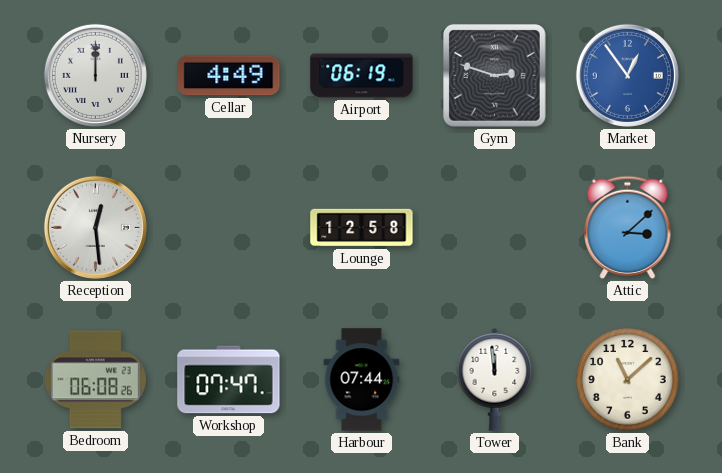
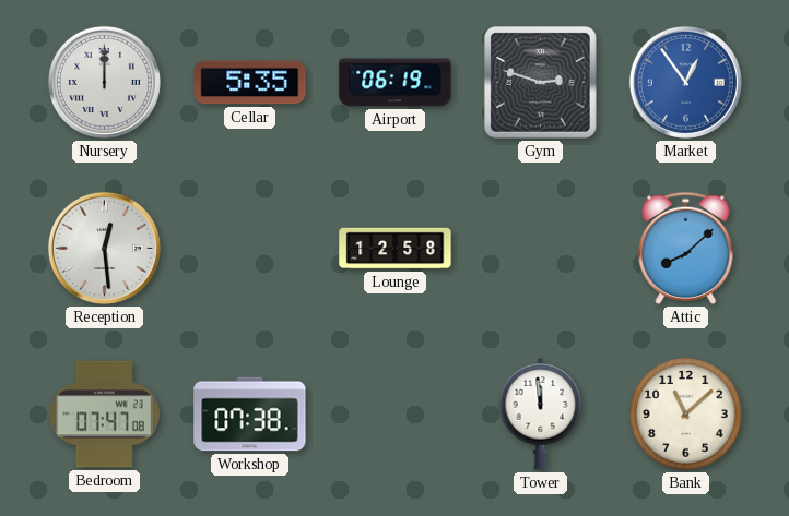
Cellar: 4:49 -> 5:35 (250, 83)
Attic: 3:08 -> 8:08 (686, 248)
Bedroom: 06:08 -> 07:47 (104, 415)
Workshop: 07:47 -> 07:38 (250, 415)
Harbour: 07:44 -> none (362, 380)
